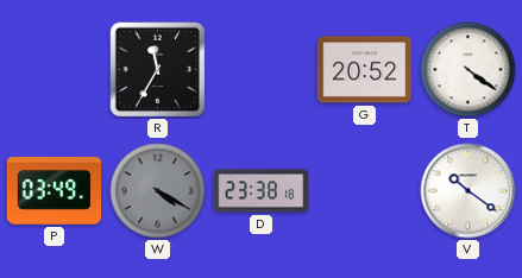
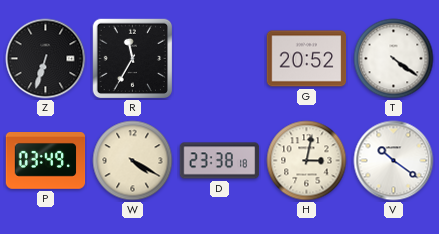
Z: none -> 6:33 (46, 59)
W dial: grey -> cream (133, 161)
H: none -> 3:02 (307, 161)
